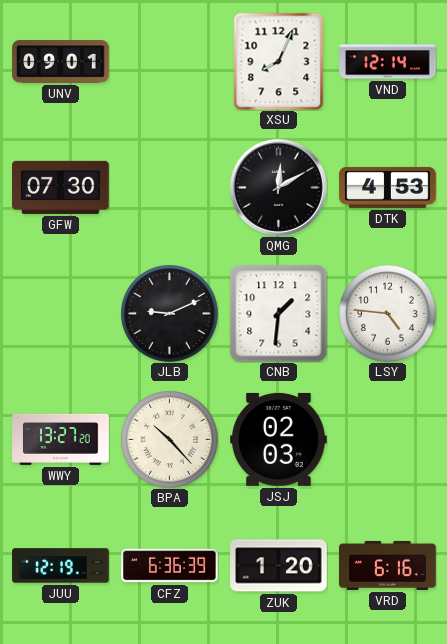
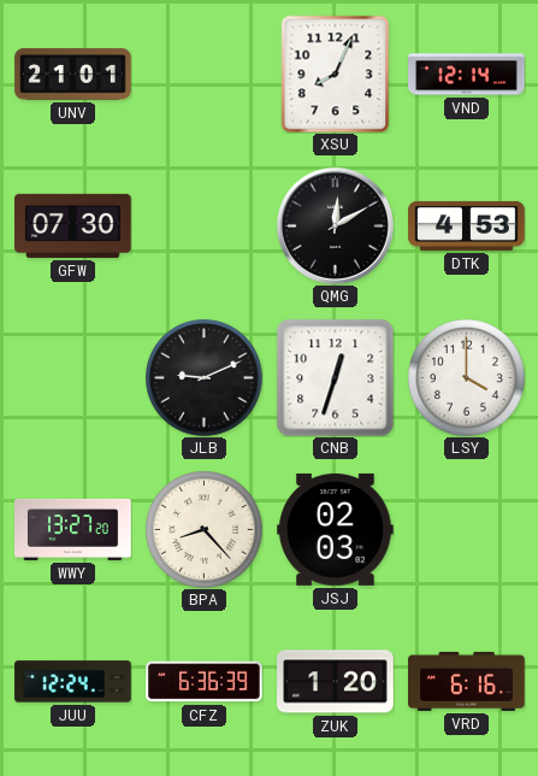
UNV: 09:01 -> 21:01 (73, 75)
CNB: 1:31 -> 12:33 (335, 377)
LSY: 4:46 -> 4:00 (467, 378)
BPA: 10:23 -> 8:23 (205, 530)
JUU: 12:19 -> 12:24 (73, 682)
